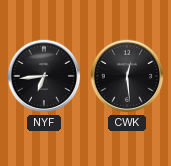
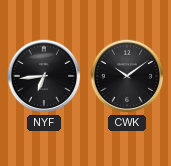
CWK: 12:29 -> 10:09 (127, 76)
